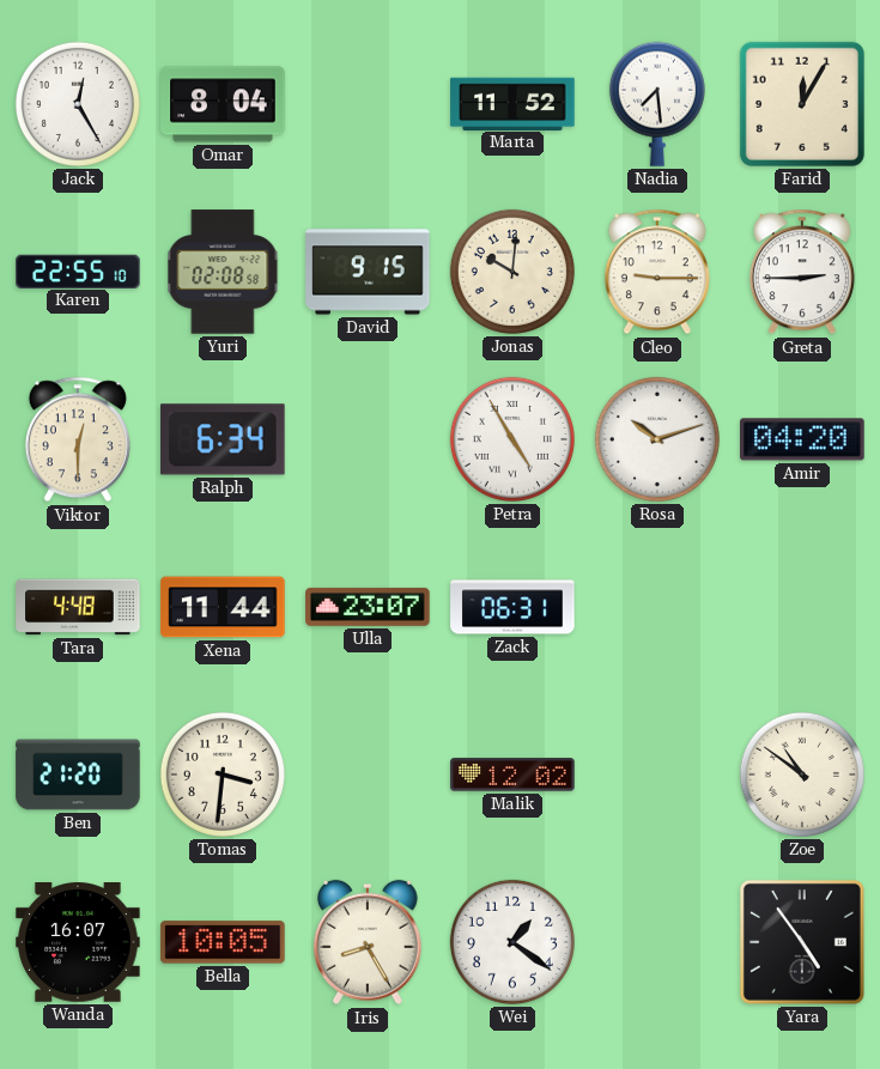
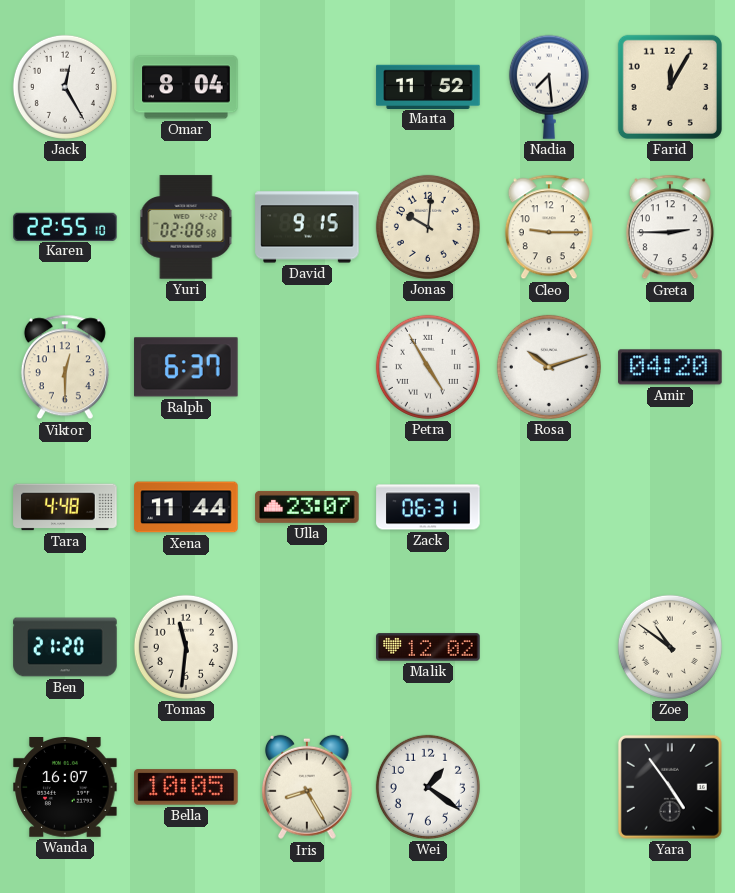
Ralph: 6:34 -> 6:37 (186, 367)
Tomas: 3:31 -> 11:31 (186, 647)
